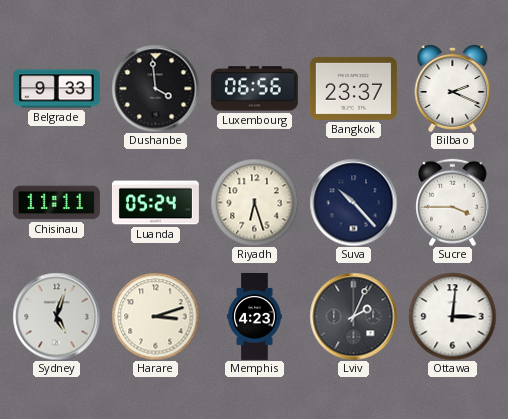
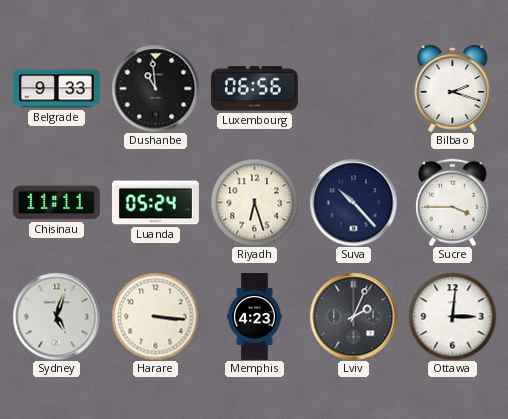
Dushanbe: 3:59 -> 10:59 (155, 88)
Bangkok: 23:37 -> none (353, 88)
Bilbao: 2:19 -> 2:18 (453, 89)
Harare: 3:12 -> 3:16 (155, 316)
